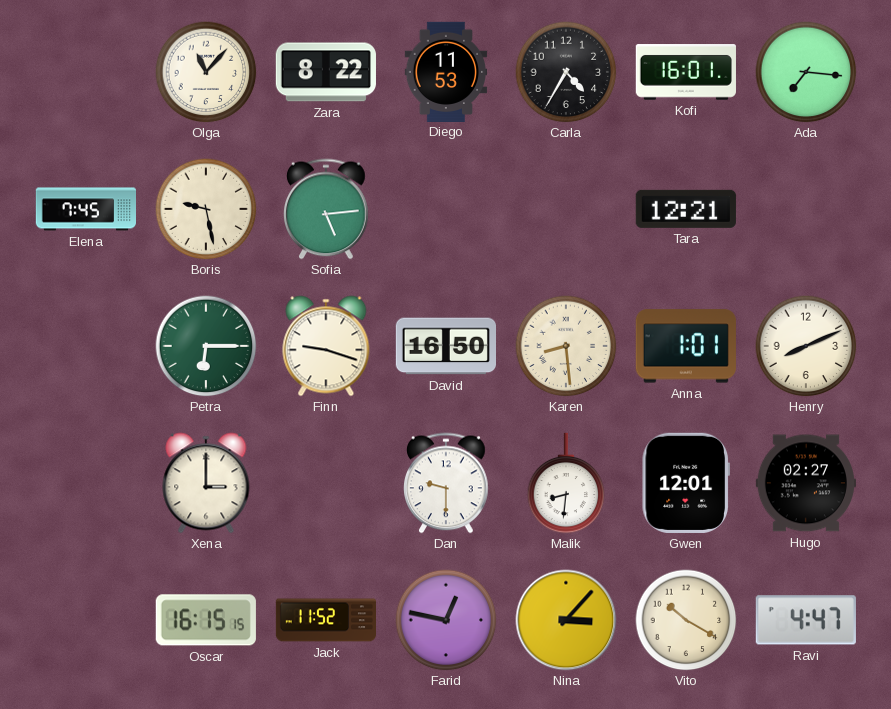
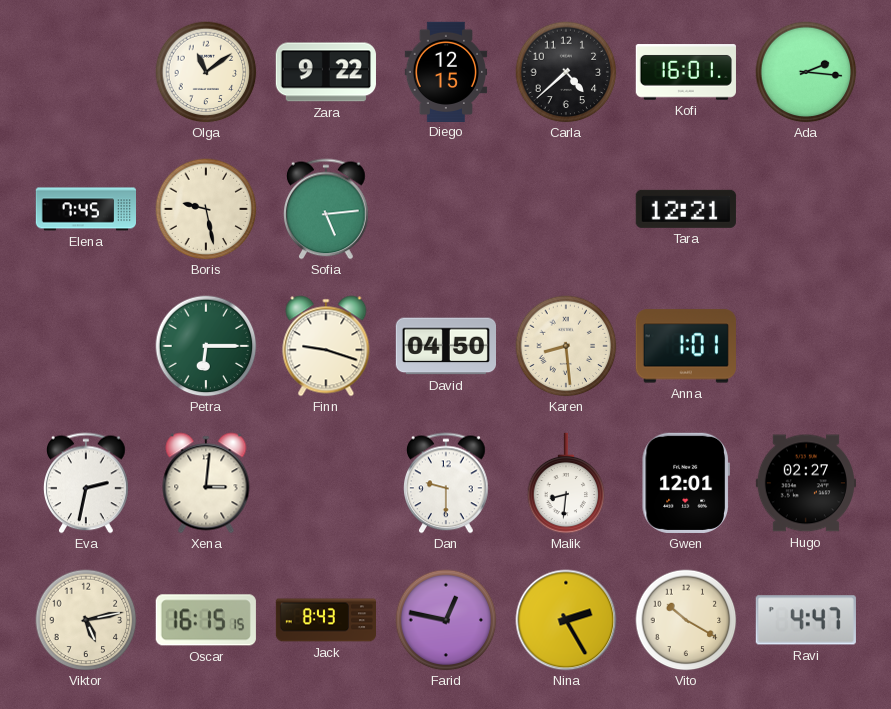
Olga: 11:07 -> 11:09 (206, 72)
Zara: 8:22 -> 9:22 (326, 72)
Diego: 11:53 -> 12:15 (446, 71)
Carla: 4:35 -> 4:38 (566, 72)
Ada: 7:16 -> 2:16 (806, 72)
David: 16:50 -> 04:50 (445, 346)
Henry: 8:11 -> none (806, 346)
Eva: none -> 2:32 (87, 483)
Xena: 3:00 -> 3:01 (206, 483)
Viktor: none -> 5:13 (86, 620)
Jack: 11:52 -> 8:43 (326, 620)
Nina: 3:07 -> 2:25 (566, 620)
